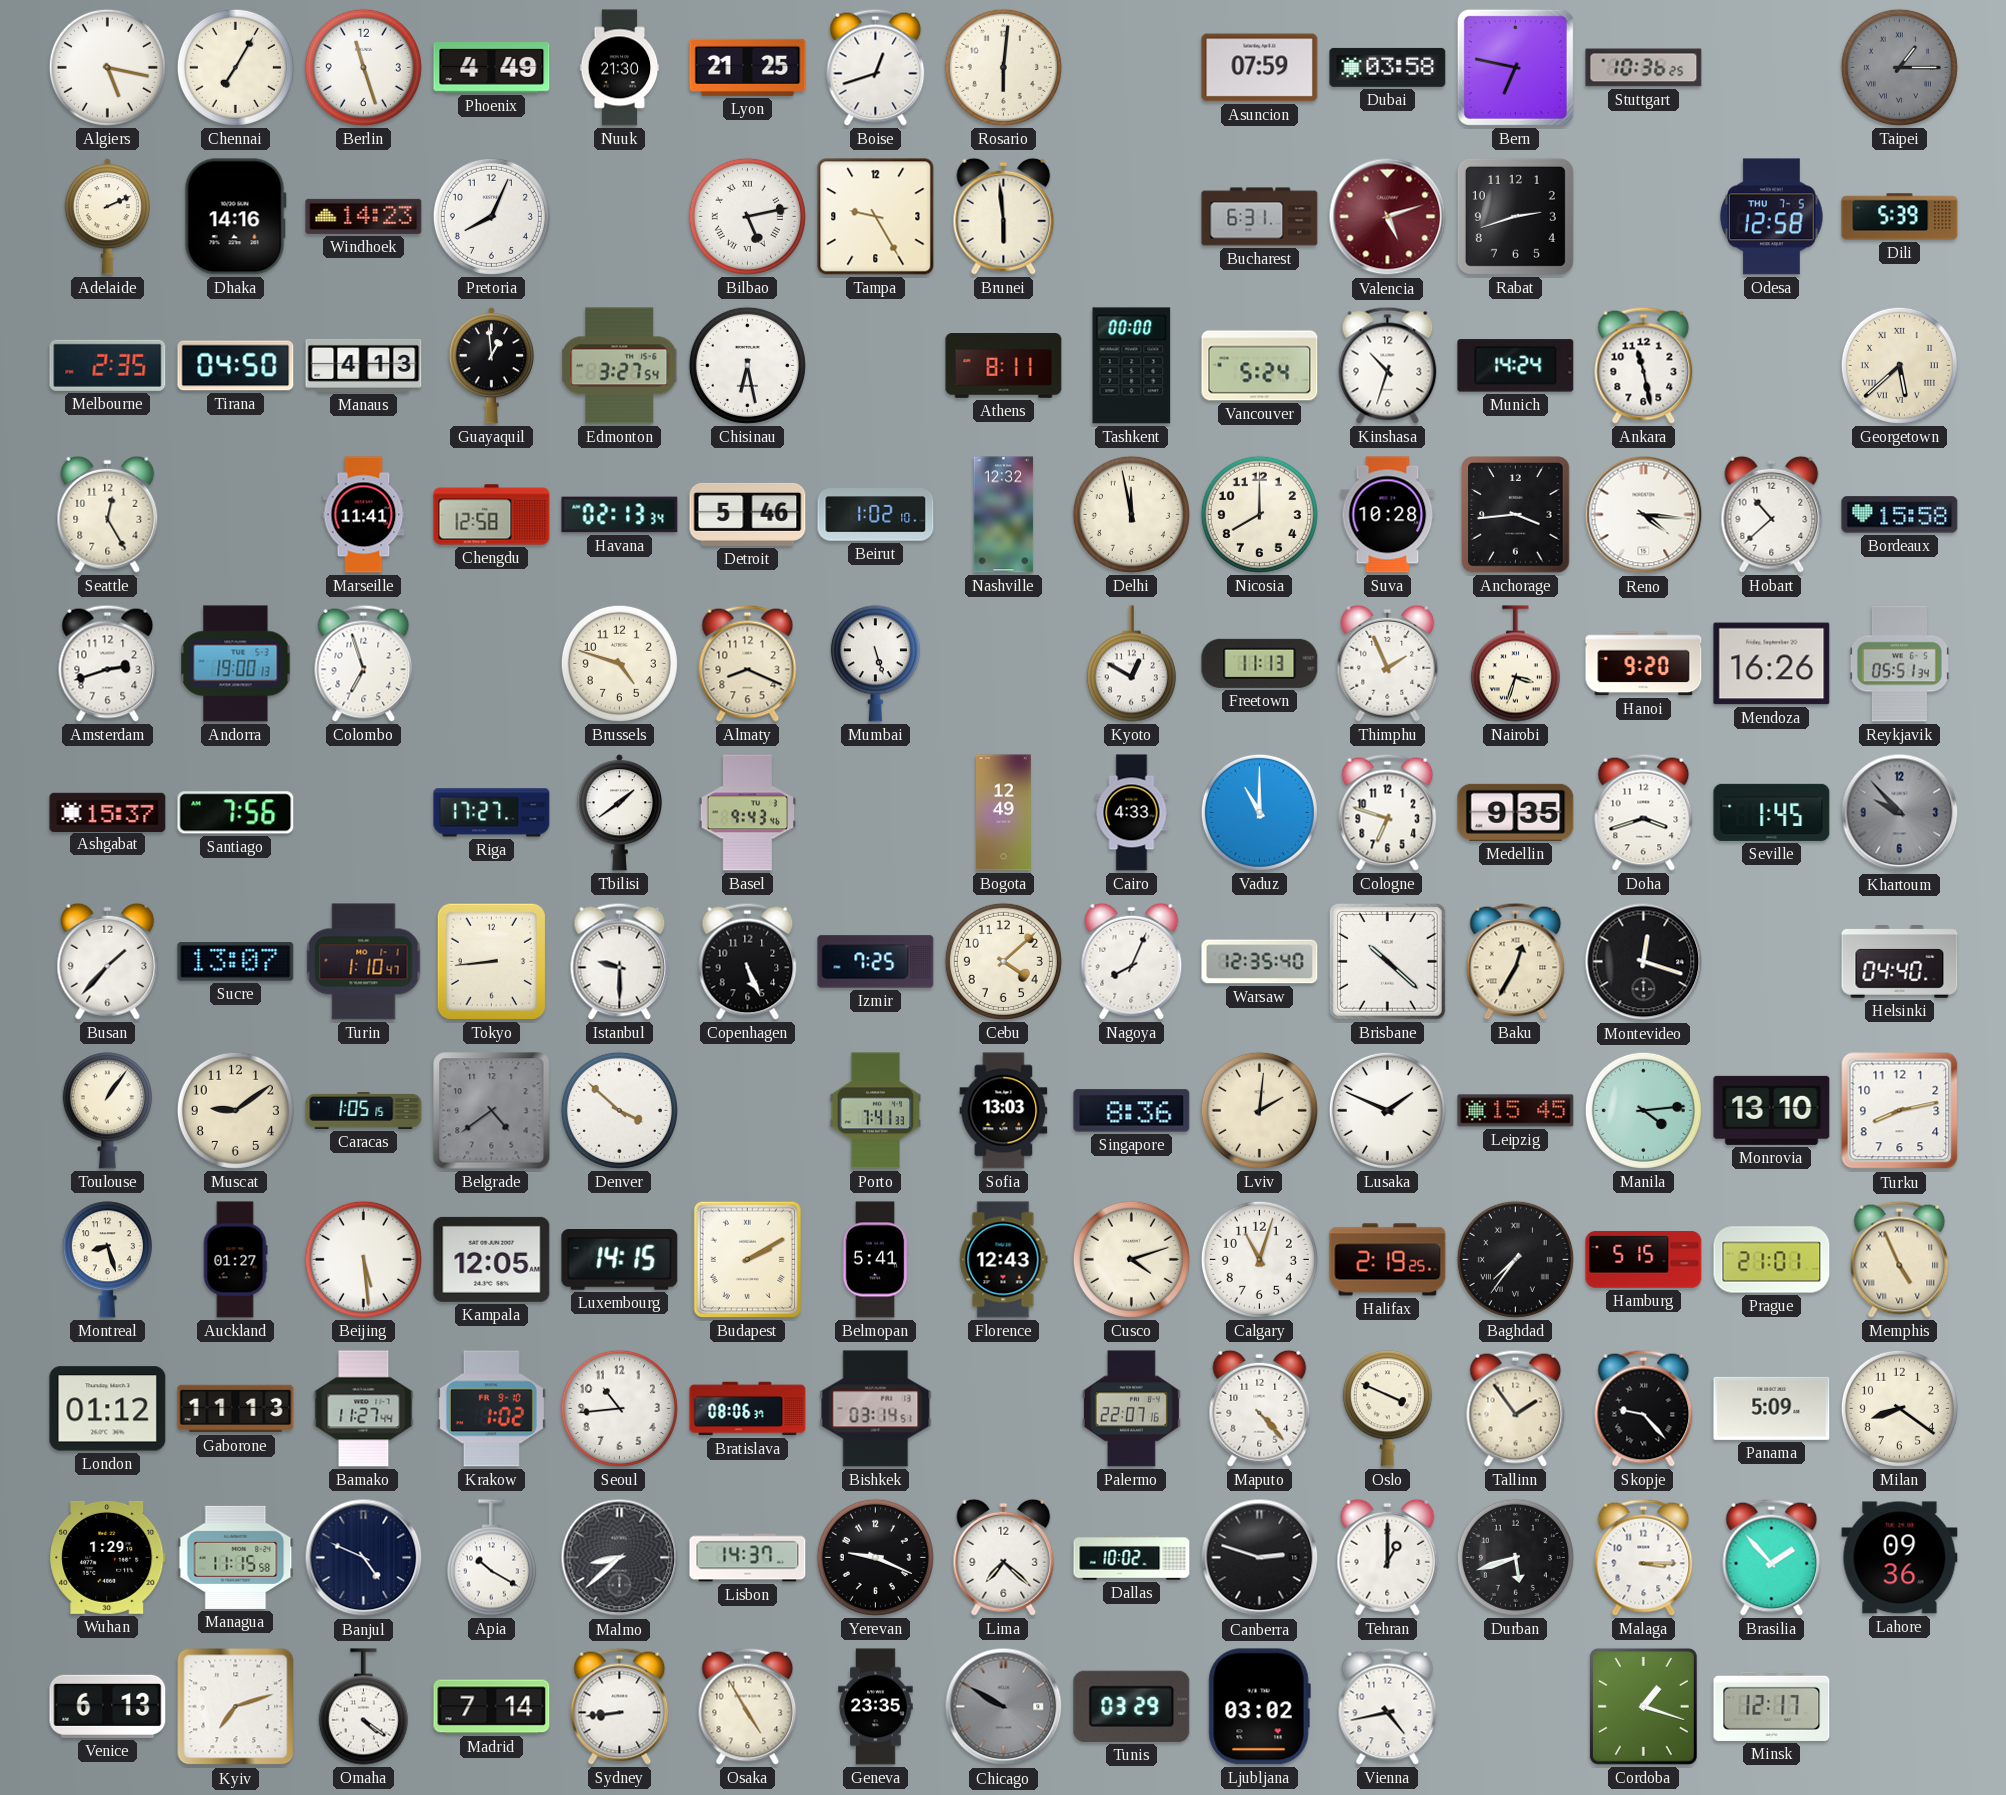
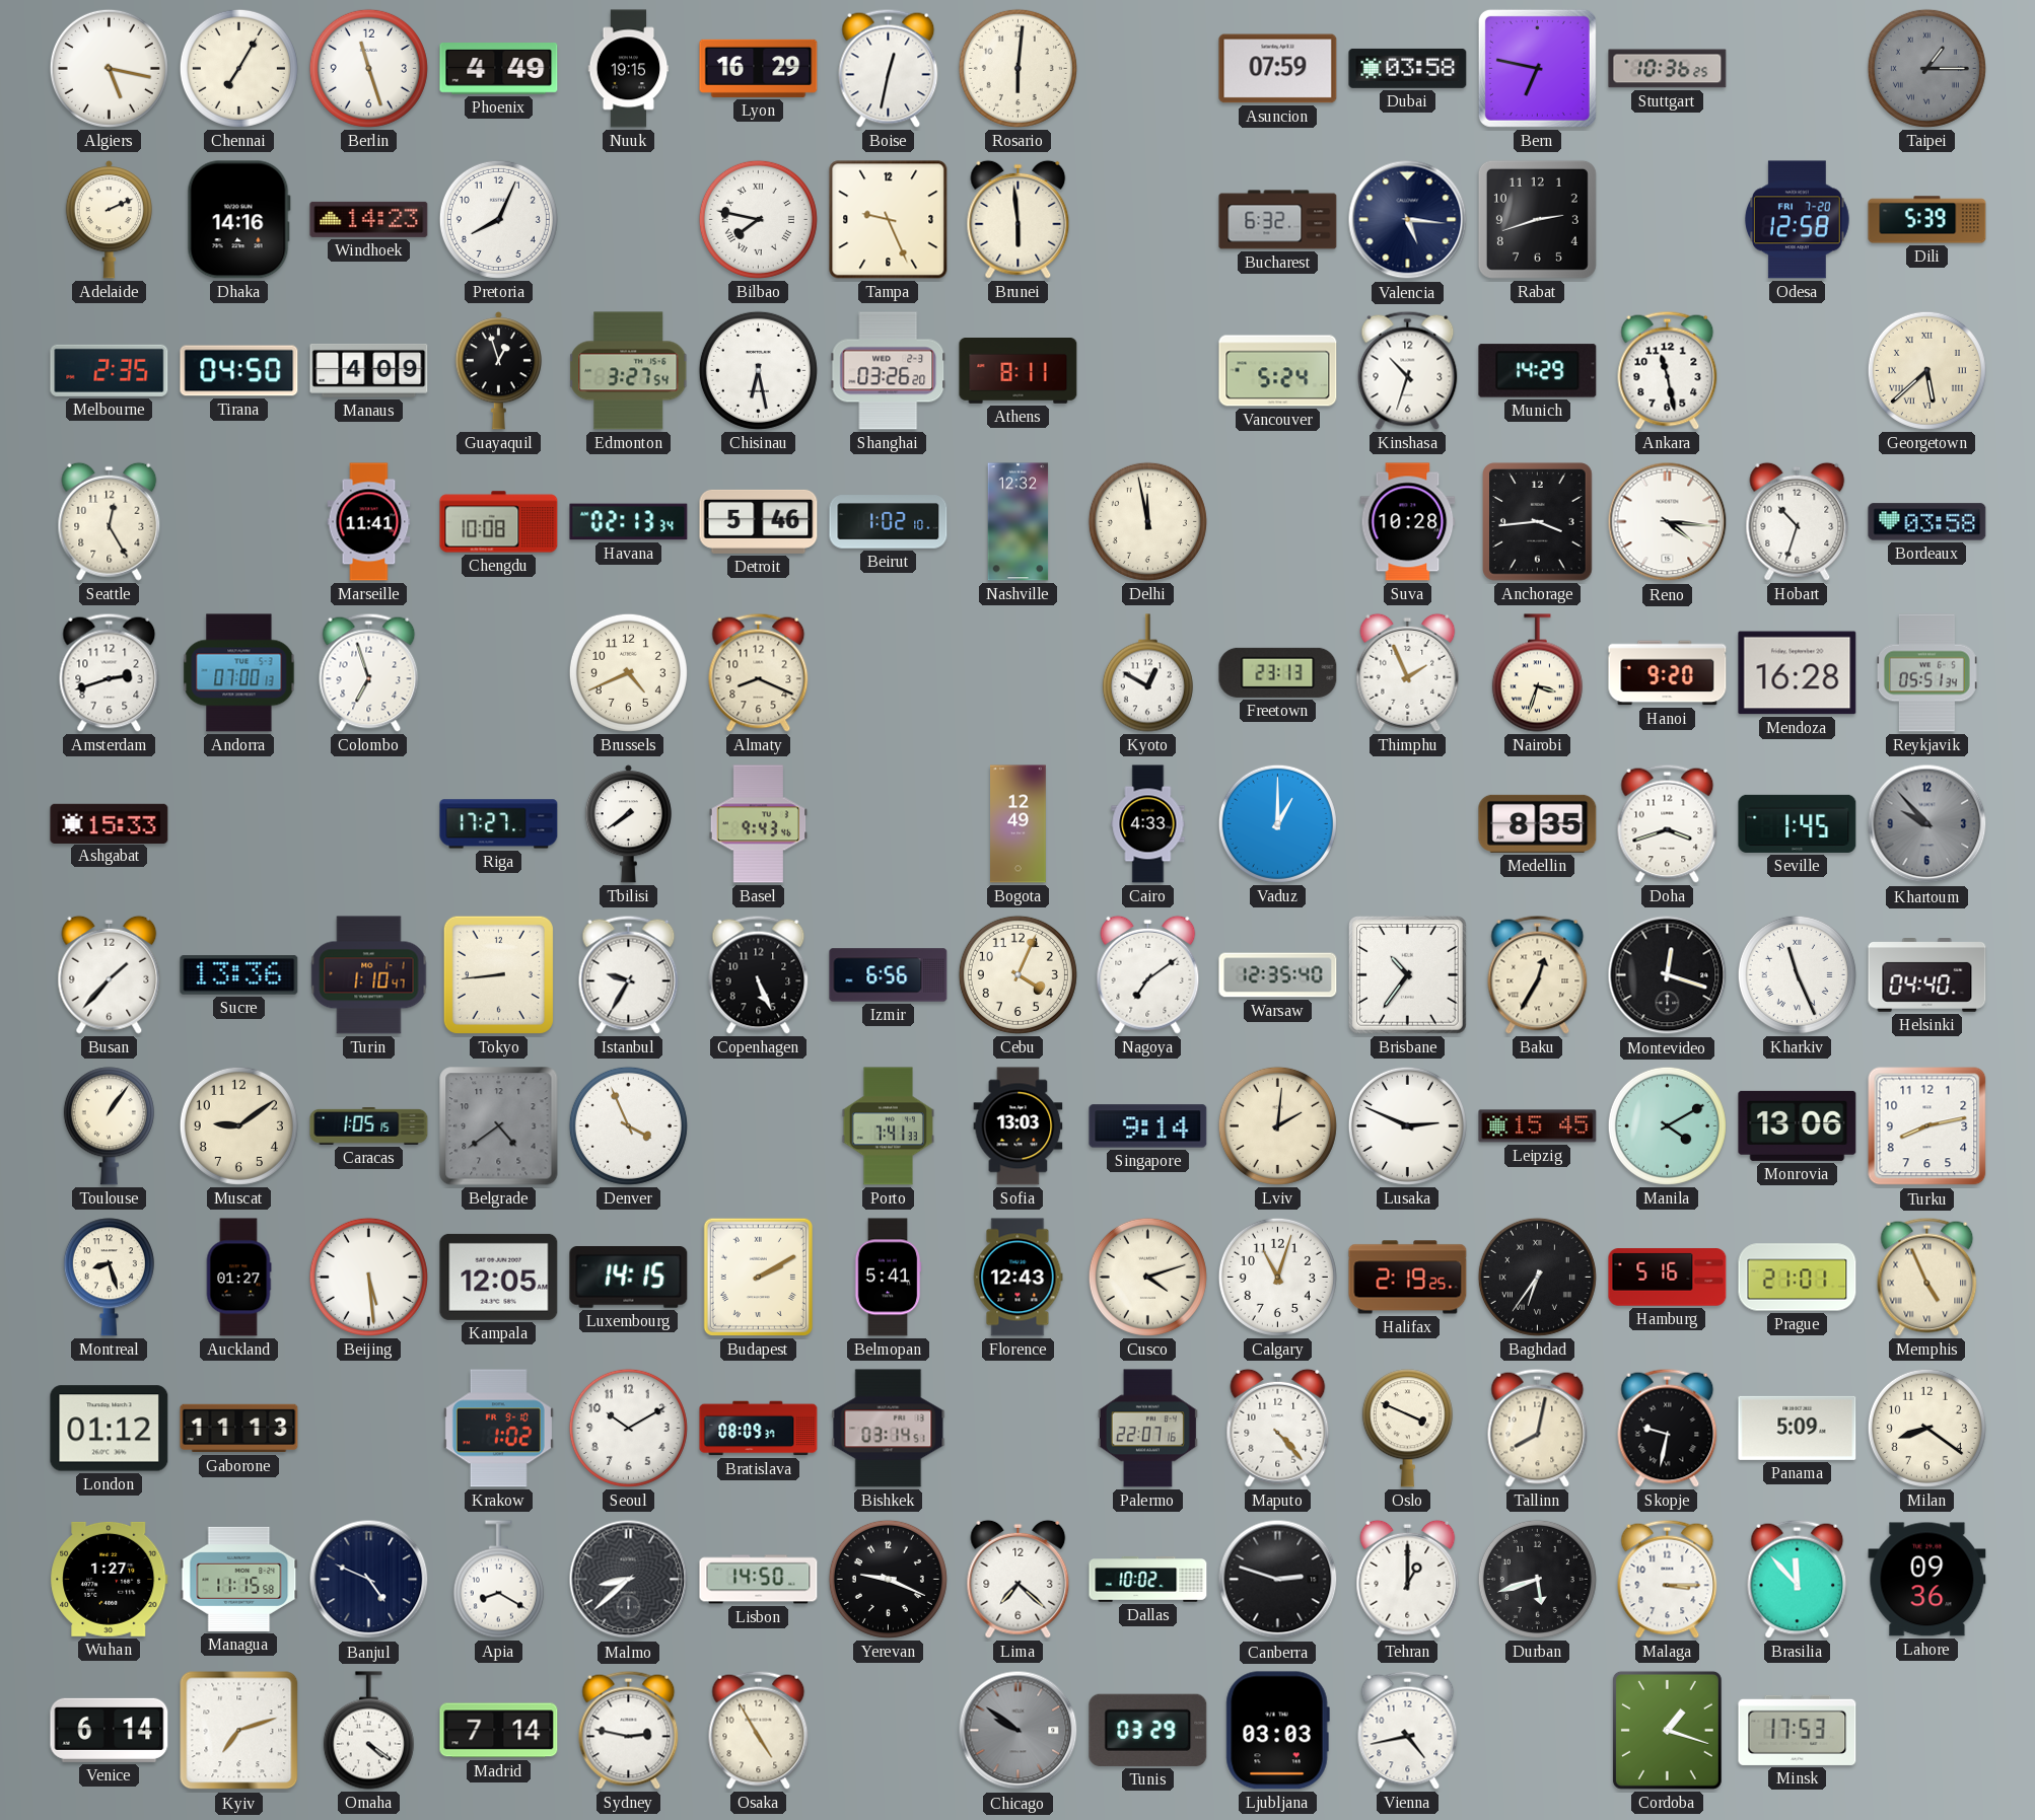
Nuuk: 21:30 -> 19:15 (629, 69)
Lyon: 21:25 -> 16:29 (759, 68)
Boise: 12:42 -> 12:32 (889, 68)
Bilbao: 5:13 -> 7:47 (758, 219)
Tampa: 9:25 -> 9:26 (889, 220)
Bucharest: 6:31 -> 6:32 (1278, 220)
Valencia: 5:12 -> 5:16 (1408, 220)
Valencia dial: burgundy -> navy (1408, 220)
Odesa date: THU 7-5 -> FRI 7-20 (1797, 220)
Manaus: 4:13 -> 4:09 (369, 370)
Guayaquil: 12:59 -> 12:57 (498, 371)
Shanghai: none -> 03:26 (889, 371)
Tashkent: 00:00 -> none (1132, 366)
Munich: 14:24 -> 14:29 (1538, 371)
Chengdu: 12:58 -> 10:08 (499, 522)
Nicosia: 8:00 -> none (1259, 514)
Hobart: 10:38 -> 10:33 (1798, 521)
Bordeaux: 15:58 -> 03:58 (1927, 522)
Andorra: 19:00 -> 07:00 (239, 673)
Brussels: 4:48 -> 4:41 (628, 672)
Mumbai: 5:27 -> none (875, 664)
Freetown: 11:13 -> 23:13 (1278, 672)
Mendoza: 16:26 -> 16:28 (1798, 673)
Ashgabat: 15:37 -> 15:33 (110, 823)
Santiago: 7:56 -> none (236, 813)
Tbilisi: 1:39 -> 7:39 (628, 824)
Vaduz: 11:00 -> 1:00 (1277, 823)
Cologne: 6:48 -> none (1388, 812)
Medellin: 9:35 -> 8:35 (1538, 823)
Sucre: 13:07 -> 13:36 (239, 975)
Istanbul: 9:30 -> 9:35 (629, 974)
Izmir: 7:25 -> 6:56 (889, 975)
Cebu: 4:08 -> 4:04 (1017, 974)
Nagoya: 8:04 -> 7:09 (1148, 974)
Brisbane: 10:22 -> 10:36 (1408, 975)
Kharkiv: none -> 11:26 (1797, 974)
Denver: 3:52 -> 3:56 (628, 1125)
Singapore: 8:36 -> 9:14 (1148, 1126)
Lusaka: 1:49 -> 2:49 (1407, 1125)
Manila: 4:14 -> 4:10 (1667, 1125)
Monrovia: 13:10 -> 13:06 (1798, 1125)
Baghdad: 7:36 -> 6:36 (1537, 1277)
Hamburg: 5:15 -> 5:16 (1668, 1278)
Bamako: 11:27 -> none (364, 1409)
Seoul: 10:44 -> 10:10 (628, 1428)
Bratislava: 08:06 -> 08:09 (759, 1429)
Tallinn: 1:54 -> 8:02 (1538, 1428)
Skopje: 9:23 -> 9:32 (1668, 1428)
Wuhan: 1:29 -> 1:27 (110, 1579)
Apia: 10:20 -> 8:20 (498, 1580)
Lisbon: 14:37 -> 14:50 (759, 1580)
Brasilia: 1:53 -> 11:53 (1798, 1579)
Venice: 6:13 -> 6:14 (110, 1730)
Sydney: 8:44 -> 2:47 (629, 1730)
Geneva: 23:35 -> none (876, 1707)
Chicago: 9:50 -> 9:51 (1019, 1731)
Ljubljana: 03:02 -> 03:03 (1277, 1731)
Minsk: 12:17 -> 17:53 (1798, 1730)
